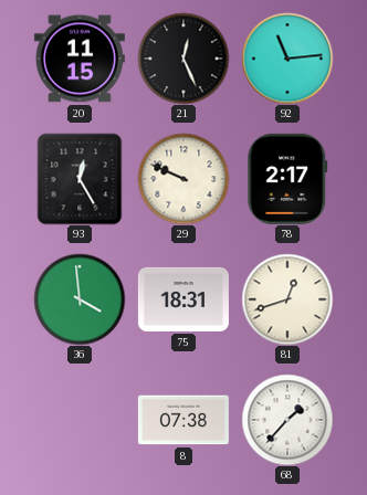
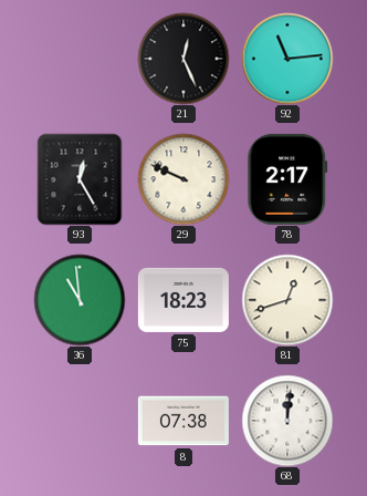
20: 11:15 -> none (80, 59)
36: 3:59 -> 10:59 (80, 300)
75: 18:31 -> 18:23 (183, 300)
68: 1:37 -> 12:01 (287, 421)
